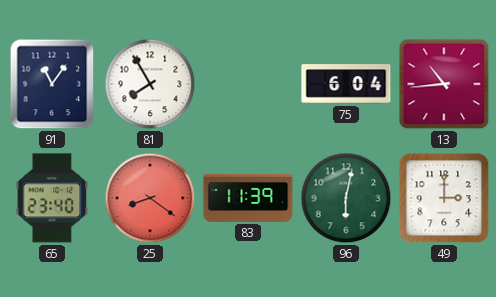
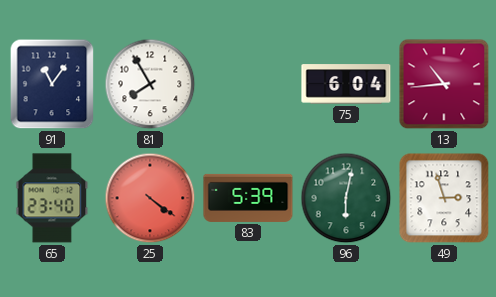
25: 8:21 -> 4:21 (150, 198)
83: 11:39 -> 5:39 (248, 198)
49: 3:00 -> 2:57 (444, 198)
